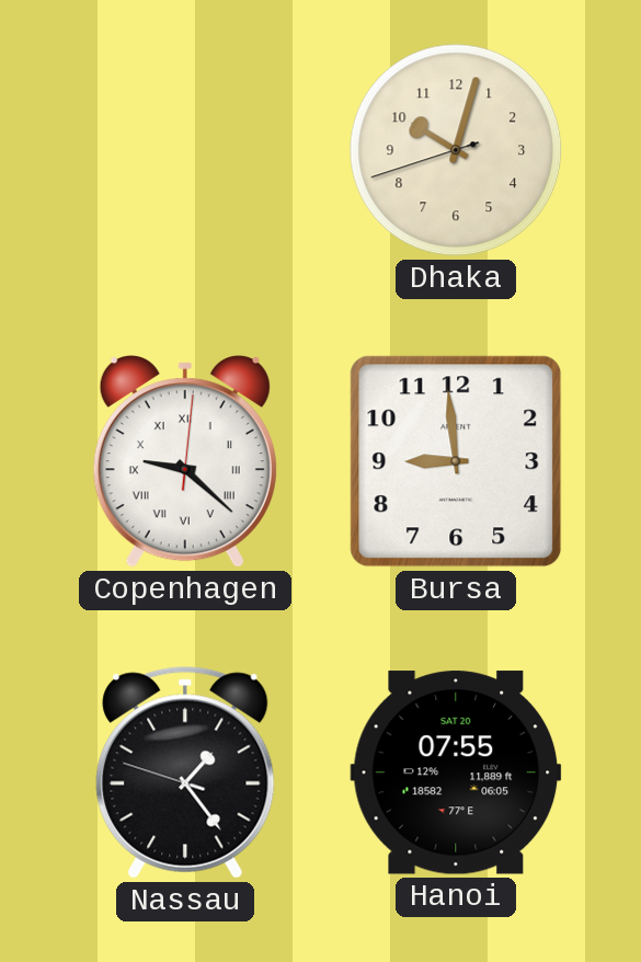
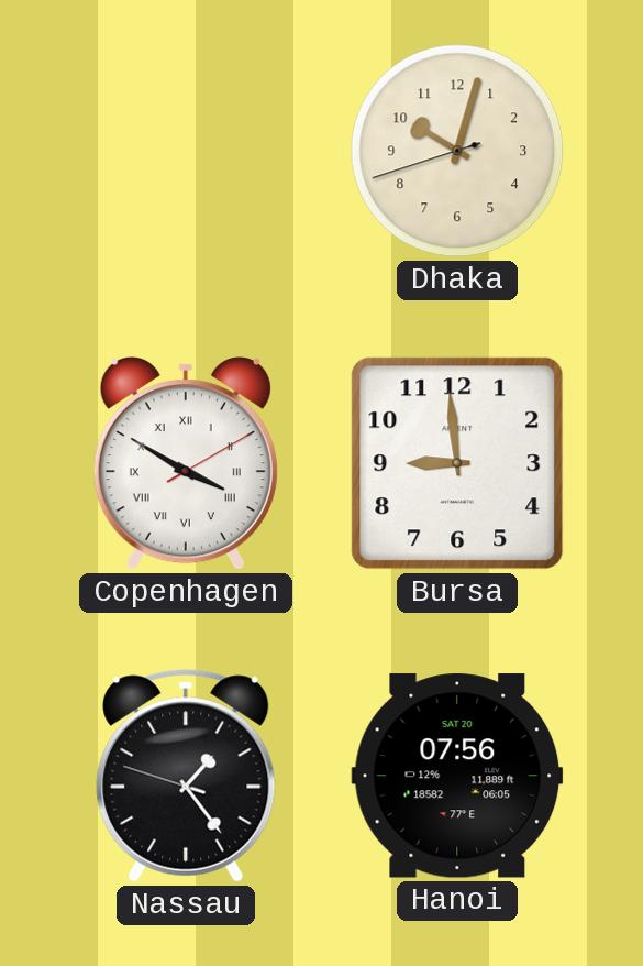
Copenhagen: 9:22 -> 3:50 (186, 463)
Hanoi: 07:55 -> 07:56 (457, 776)
